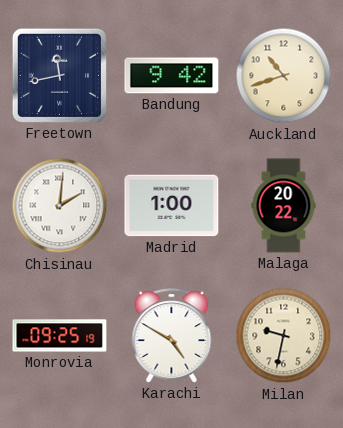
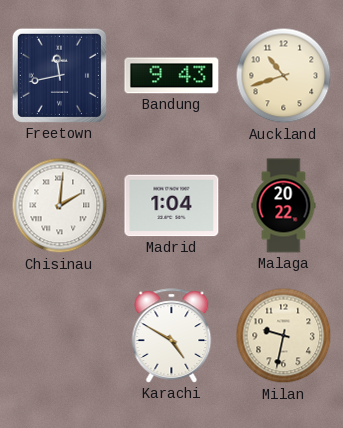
Bandung: 9:42 -> 9:43 (172, 76)
Madrid: 1:00 -> 1:04 (172, 206)
Monrovia: 09:25 -> none (60, 336)
